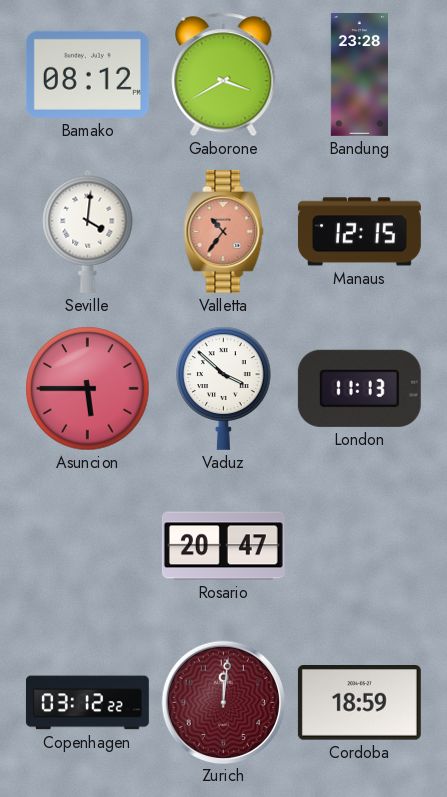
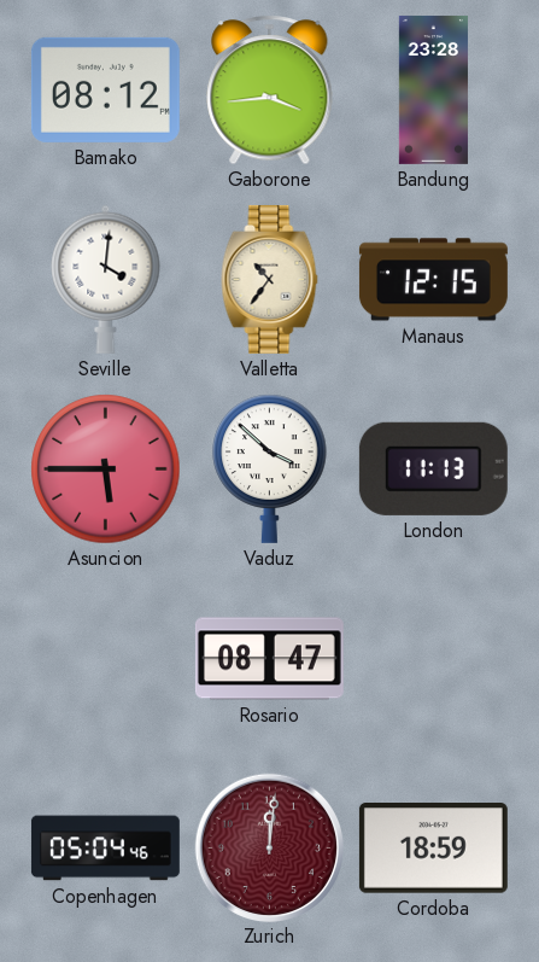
Gaborone: 3:40 -> 3:44 (270, 91)
Valletta dial: salmon -> cream (270, 279)
Rosario: 20:47 -> 08:47 (269, 659)
Copenhagen: 03:12 -> 05:04 (105, 849)
